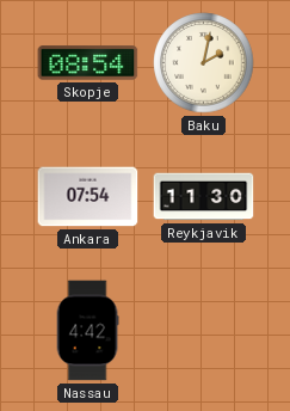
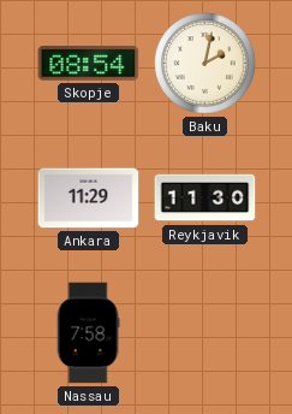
Ankara: 07:54 -> 11:29 (89, 199)
Nassau: 4:42 -> 7:58 (88, 333)
